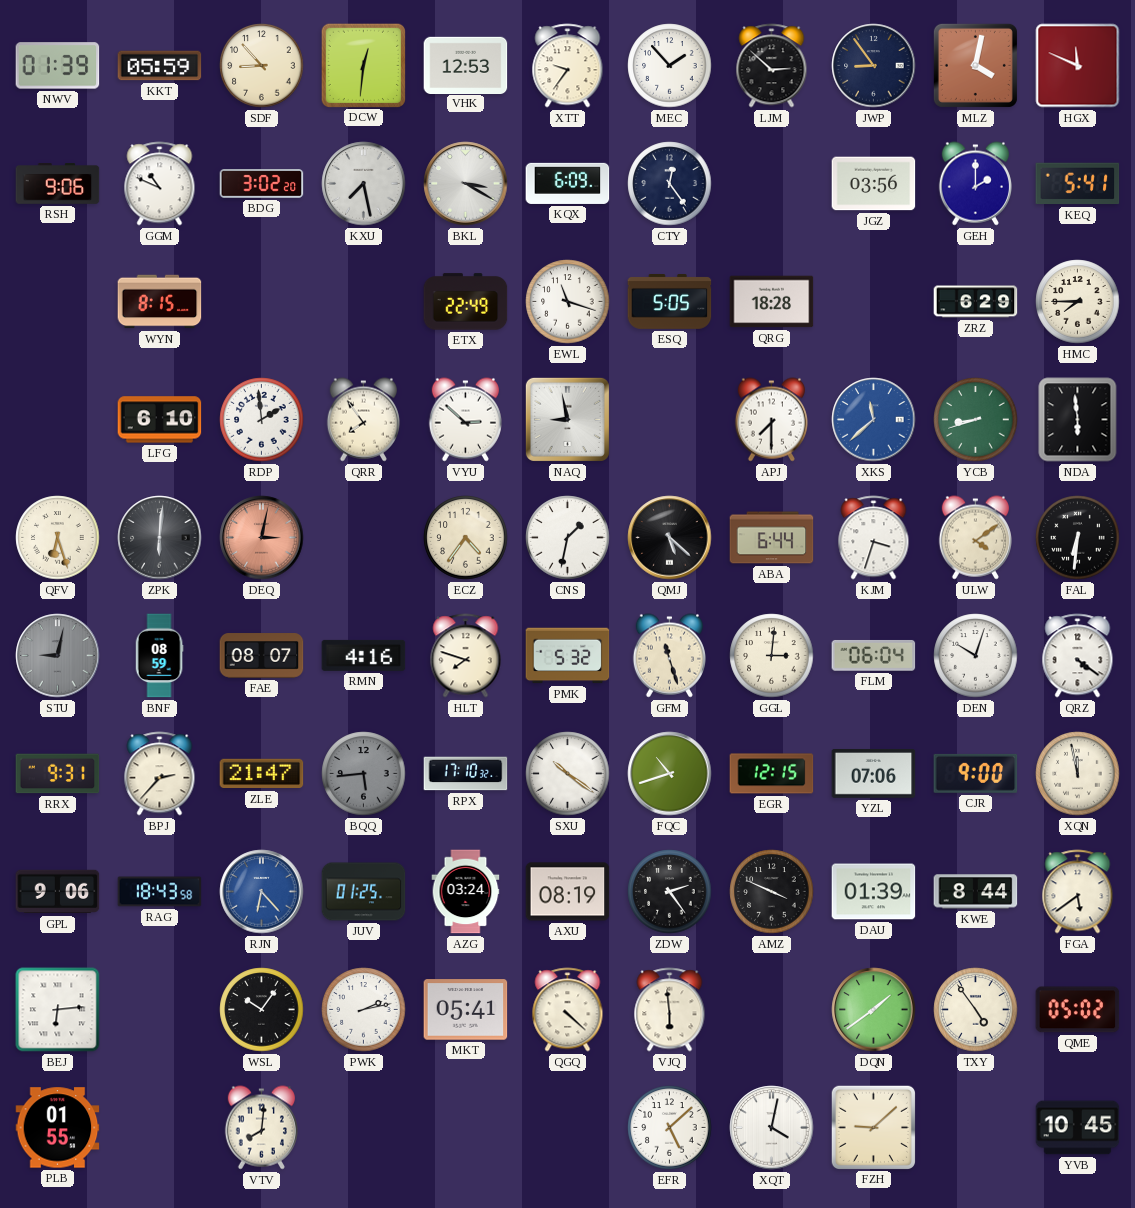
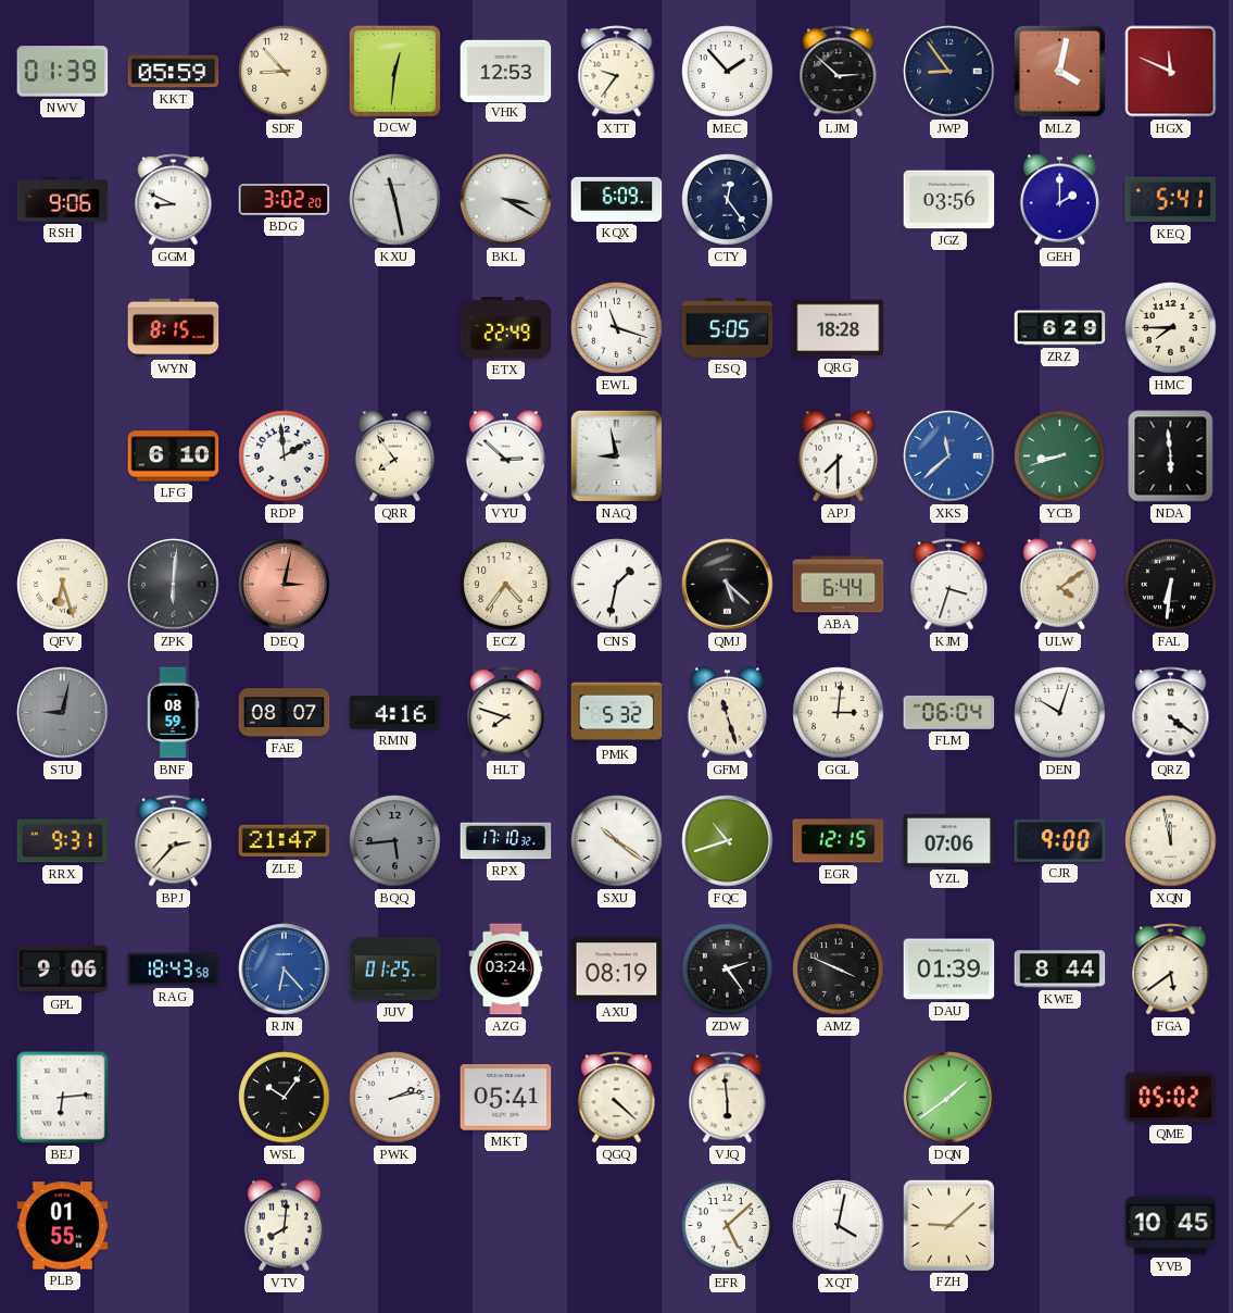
GGM: 10:49 -> 8:49 (174, 200)
KXU: 7:28 -> 11:28 (395, 200)
TXY: 4:54 -> none (976, 1010)
